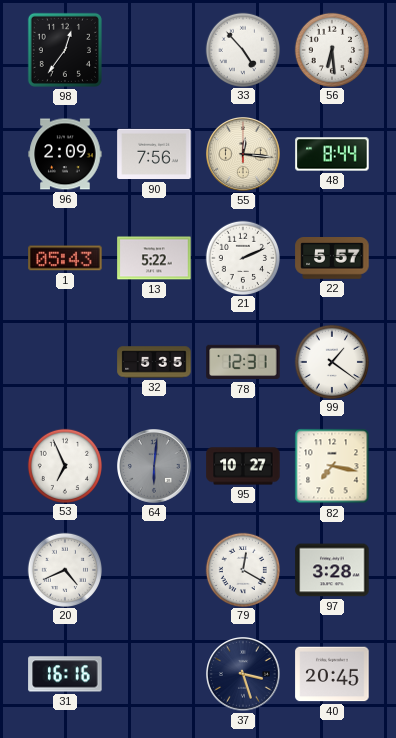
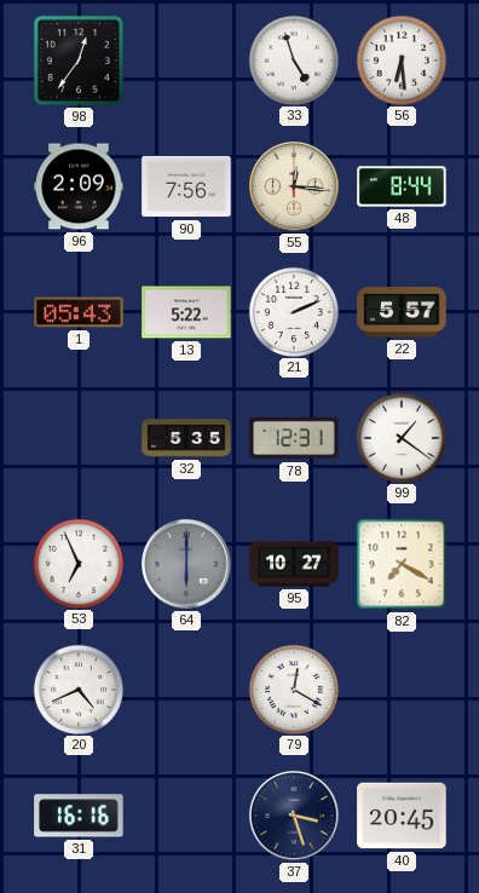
33: 4:53 -> 4:57 (293, 59)
64: 6:01 -> 6:00 (187, 565)
82: 7:17 -> 7:20 (402, 564)
97: 3:28 -> none (332, 570)
